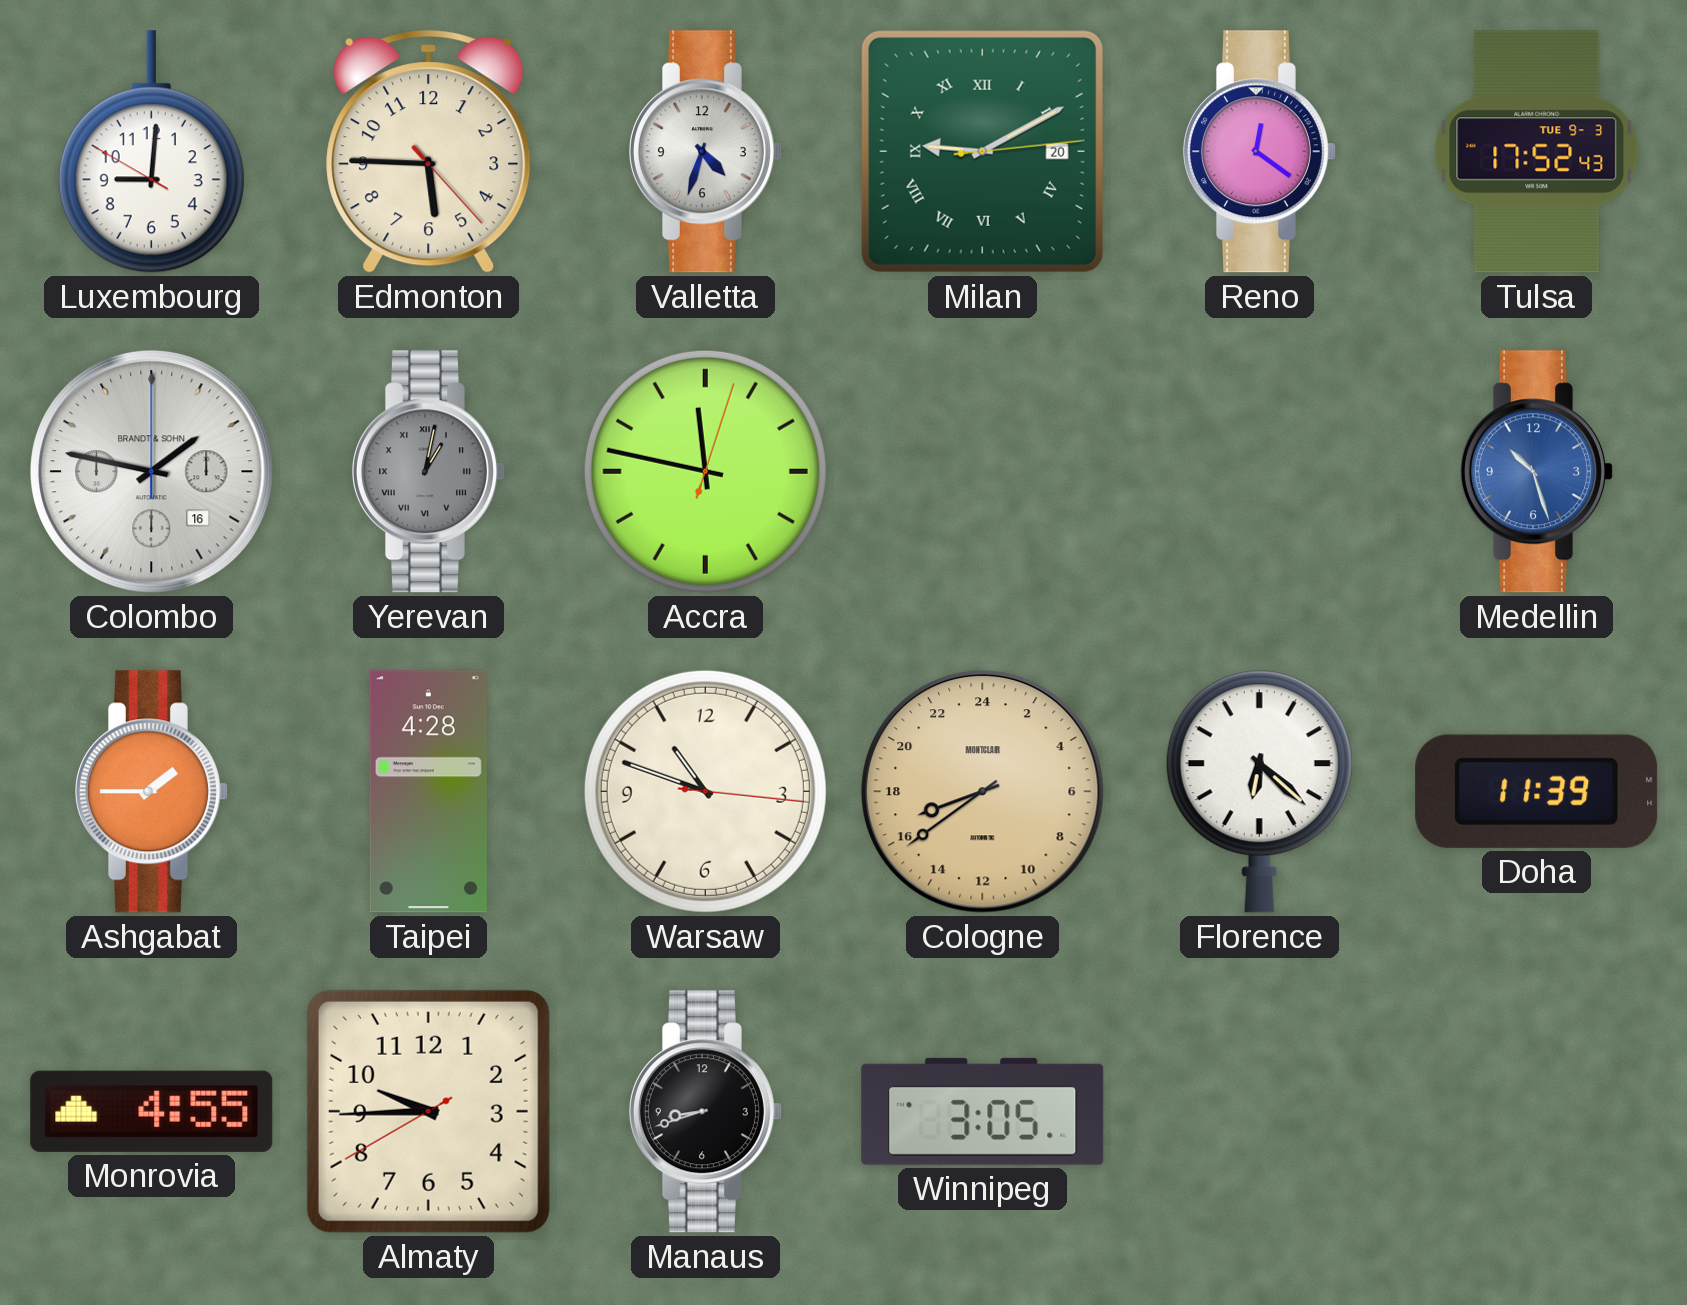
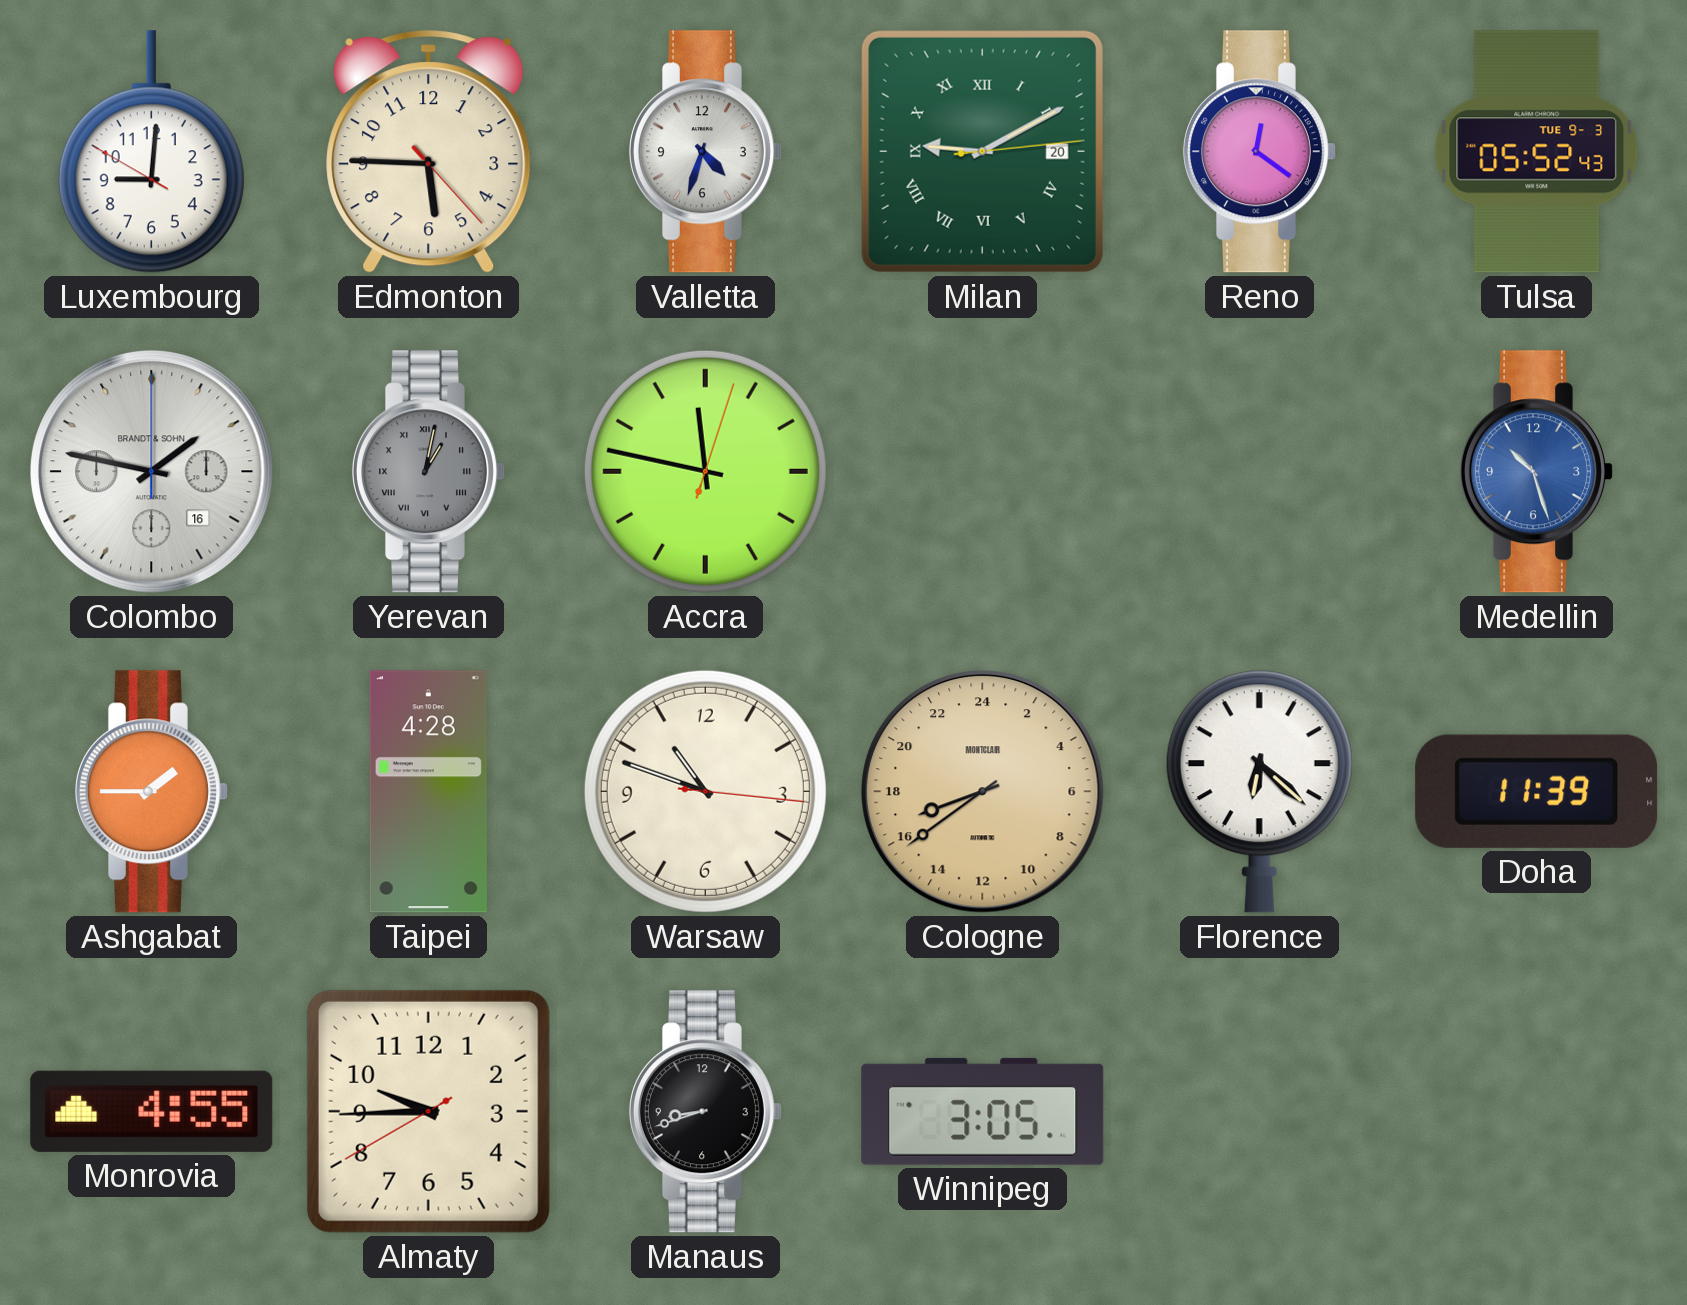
Tulsa: 17:52 -> 05:52 (1537, 152)
